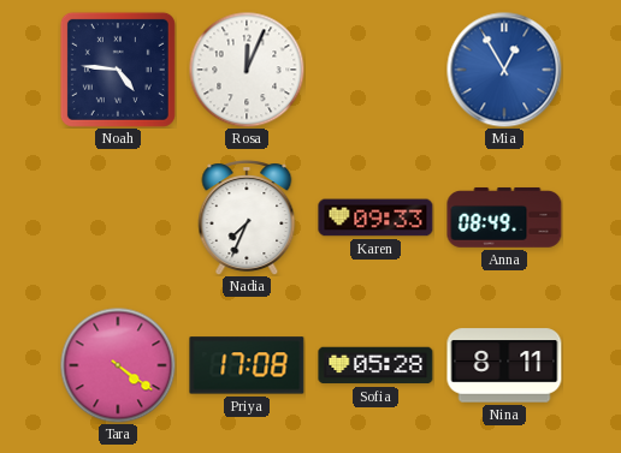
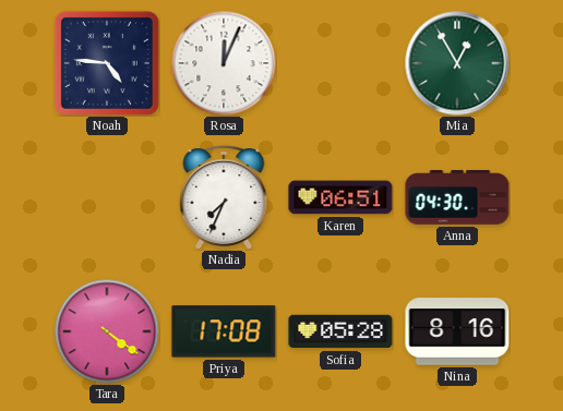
Mia dial: blue -> green (457, 63)
Karen: 09:33 -> 06:51 (340, 197)
Anna: 08:49 -> 04:30 (457, 197)
Nina: 8:11 -> 8:16 (457, 331)
